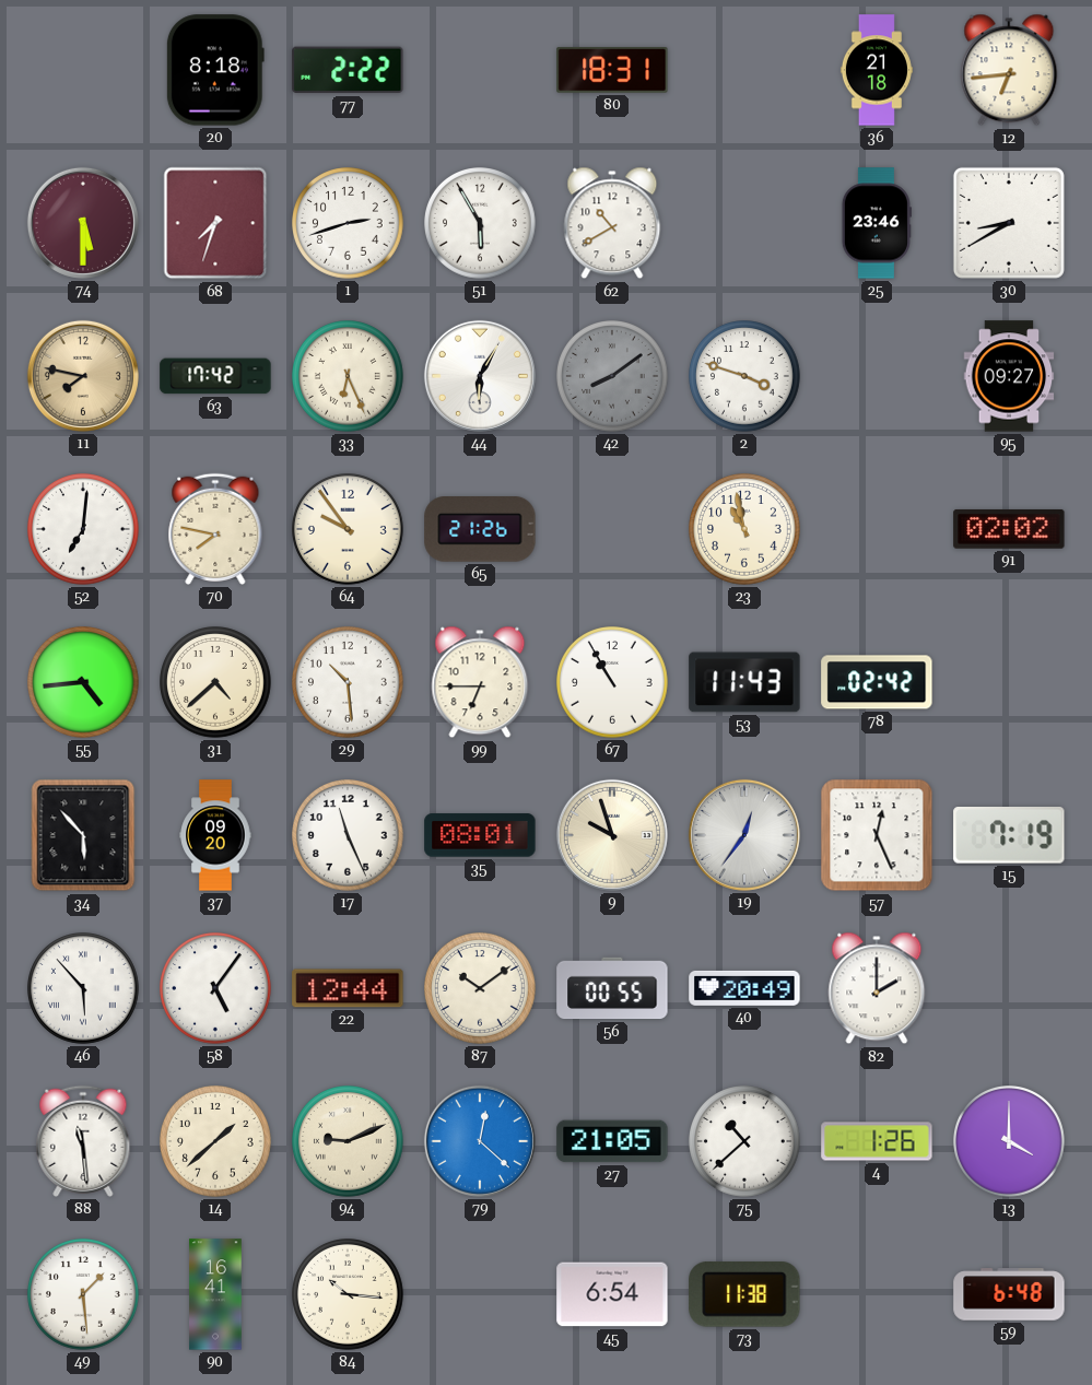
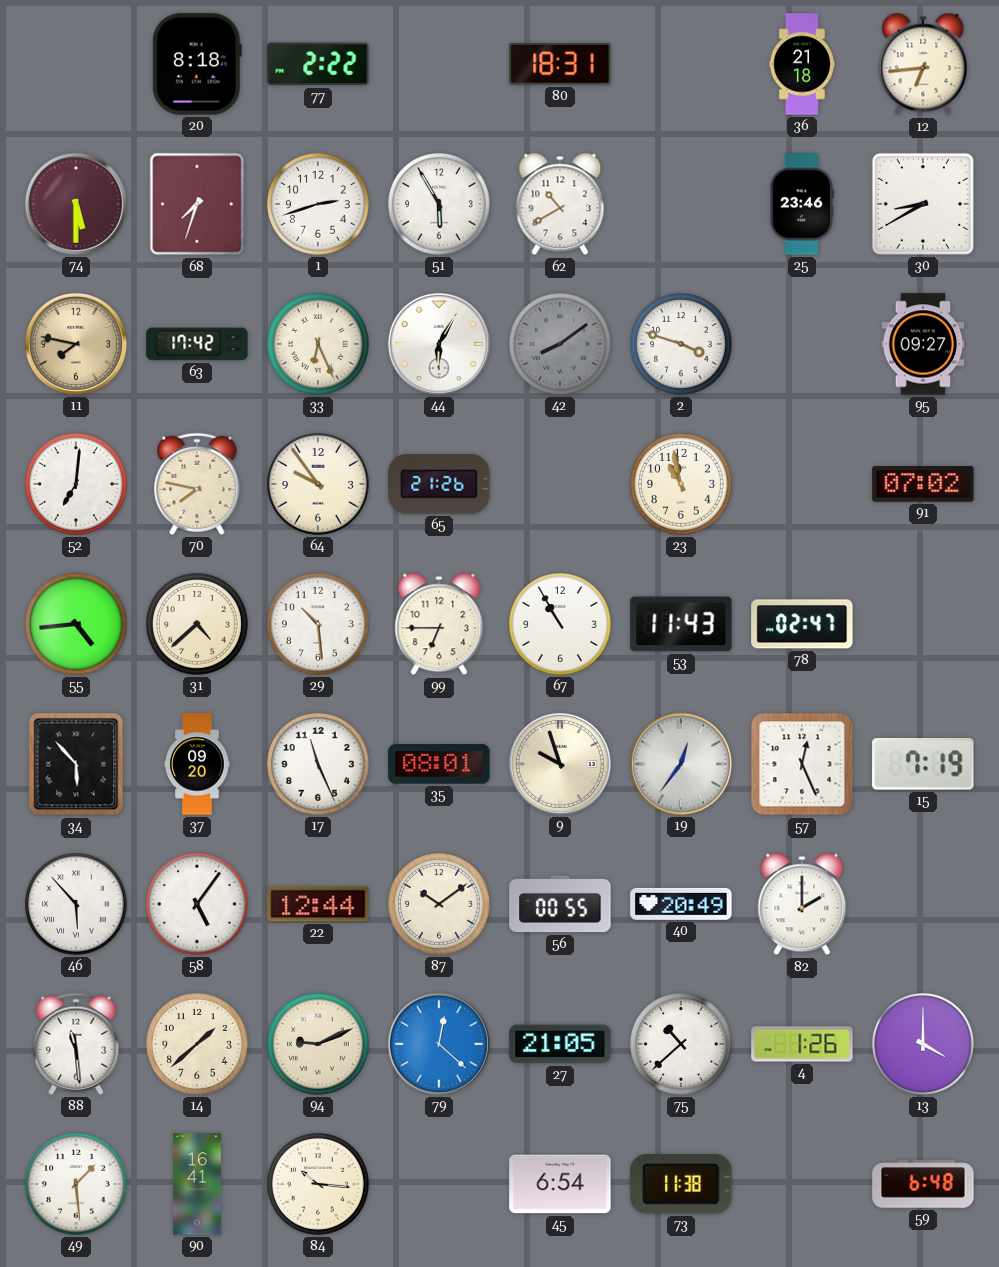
91: 02:02 -> 07:02 (923, 484)
78: 02:42 -> 02:47 (802, 624)
